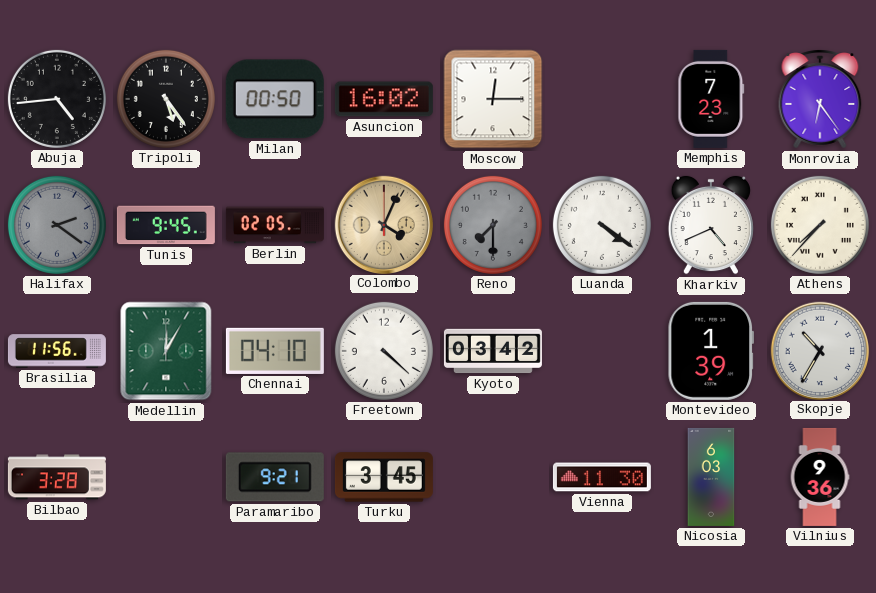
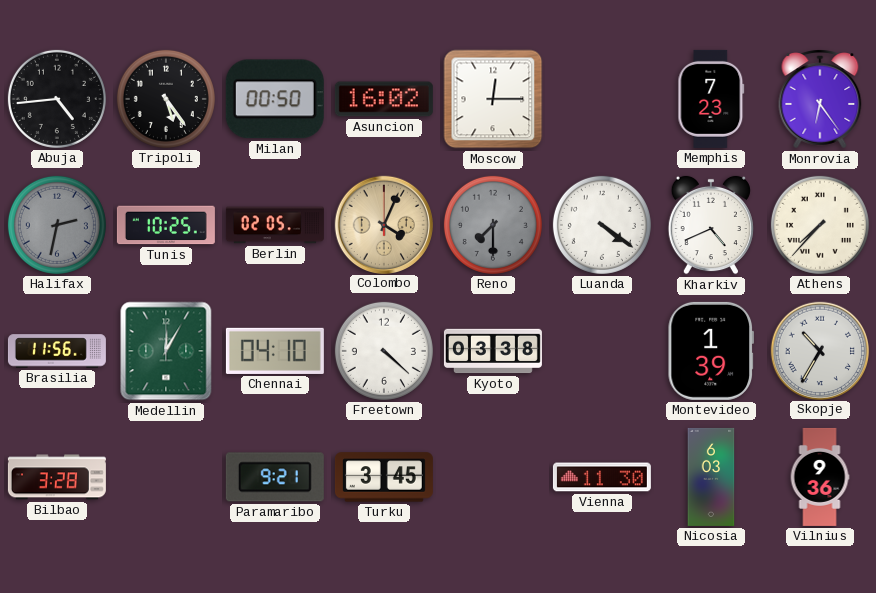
Halifax: 2:21 -> 2:32 (57, 225)
Tunis: 9:45 -> 10:25 (166, 225)
Kyoto: 03:42 -> 03:38 (493, 351)
